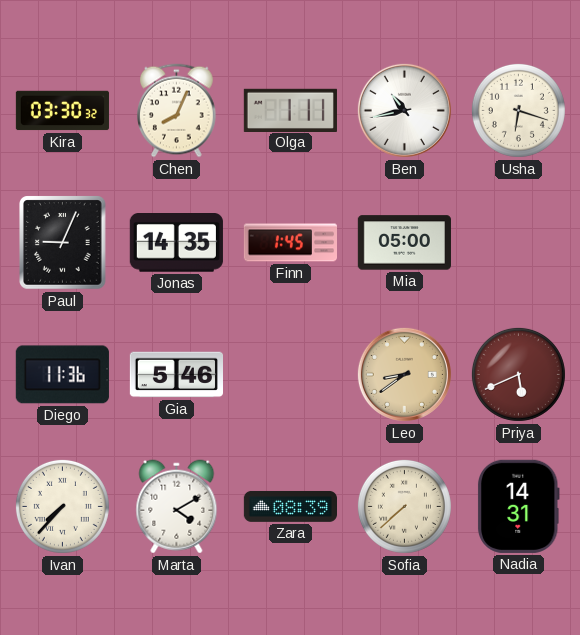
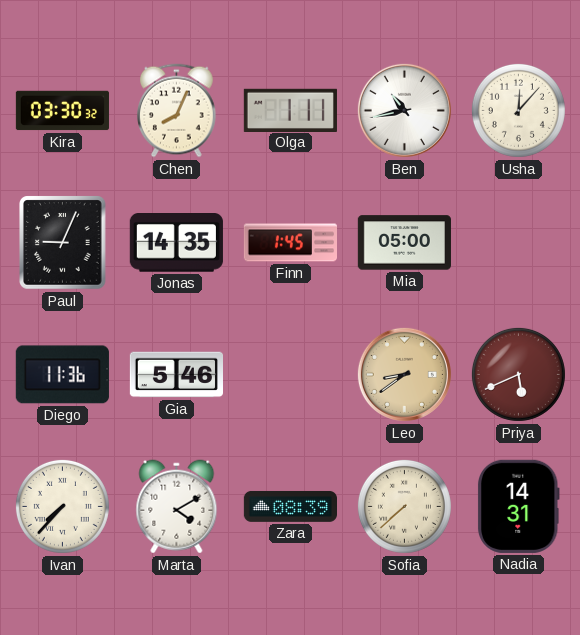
Usha: 6:18 -> 12:07 (518, 110)
